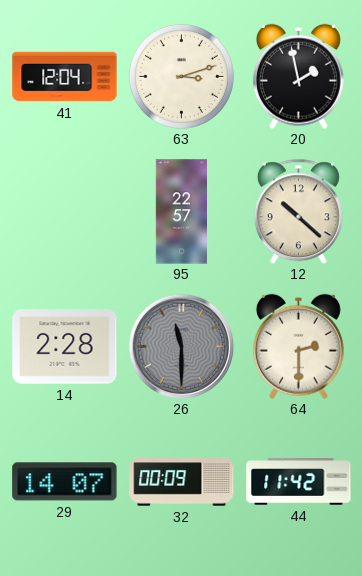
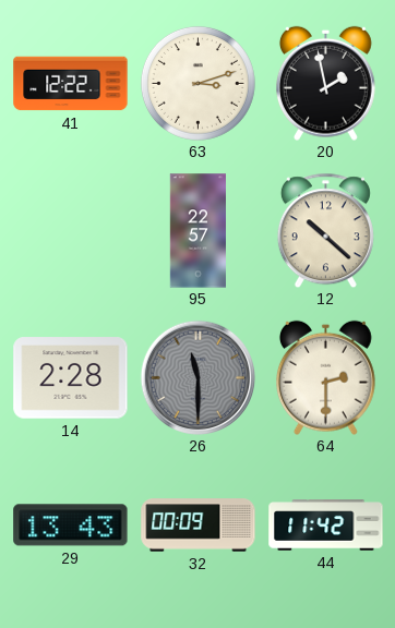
41: 12:04 -> 12:22 (71, 84)
29: 14:07 -> 13:43 (71, 526)
